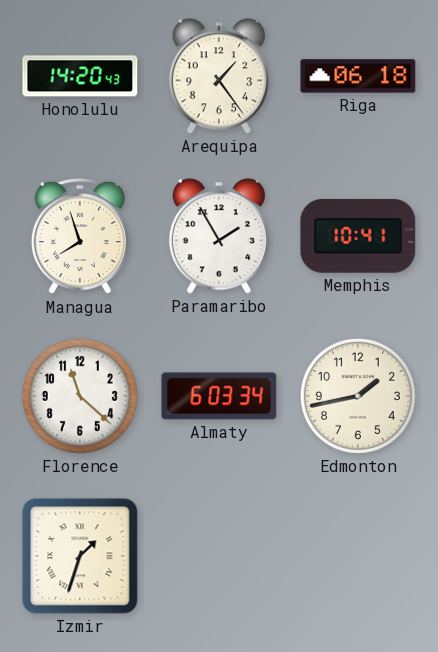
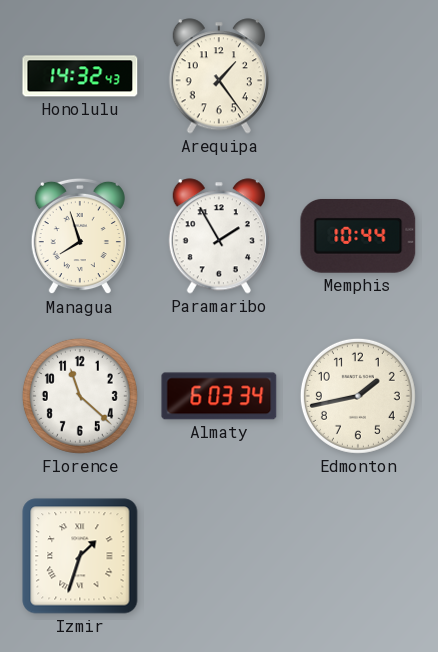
Honolulu: 14:20 -> 14:32 (80, 76)
Riga: 06:18 -> none (358, 76)
Memphis: 10:41 -> 10:44 (358, 236)
